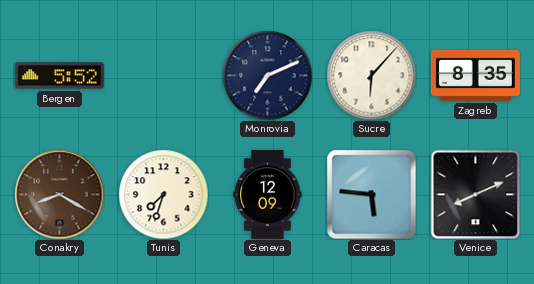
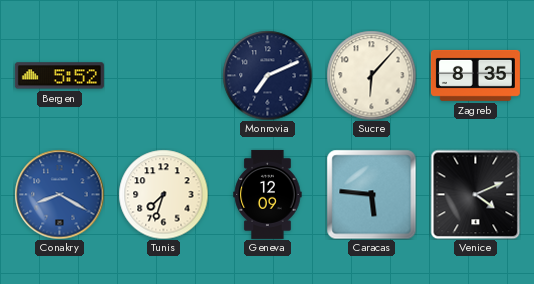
Conakry dial: brown -> blue (59, 194)
Venice: 8:11 -> 4:11 (475, 194)
